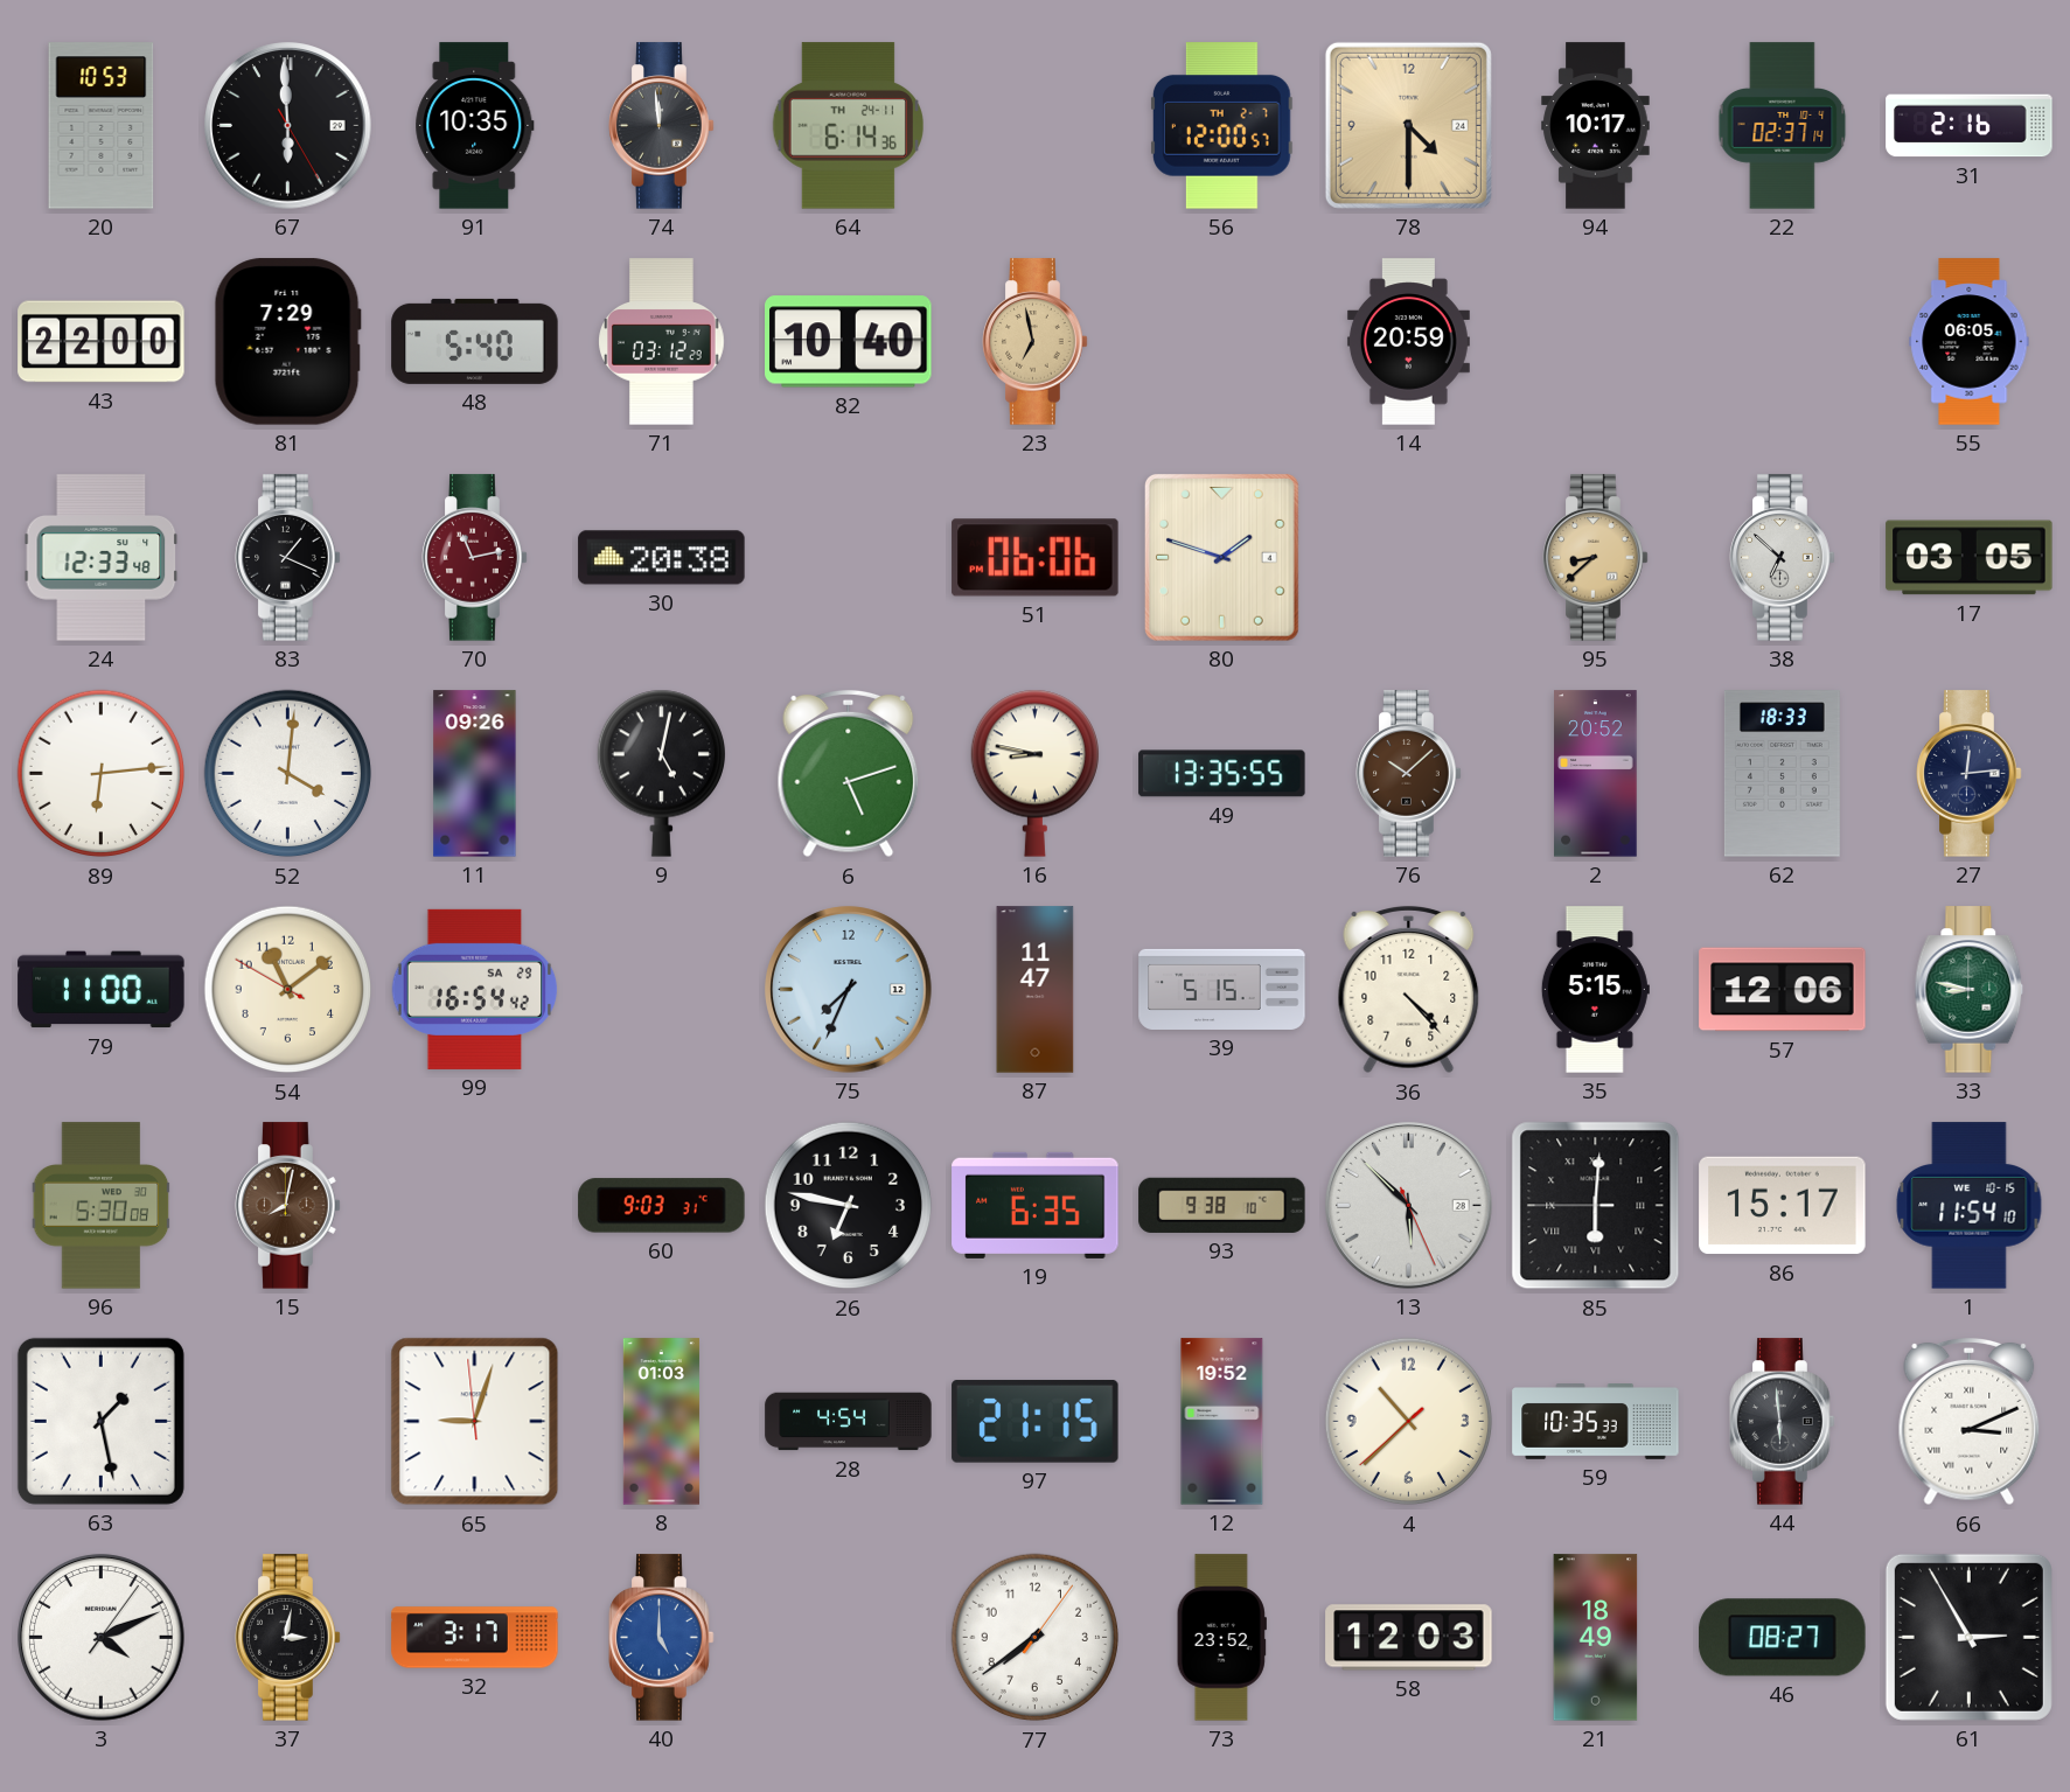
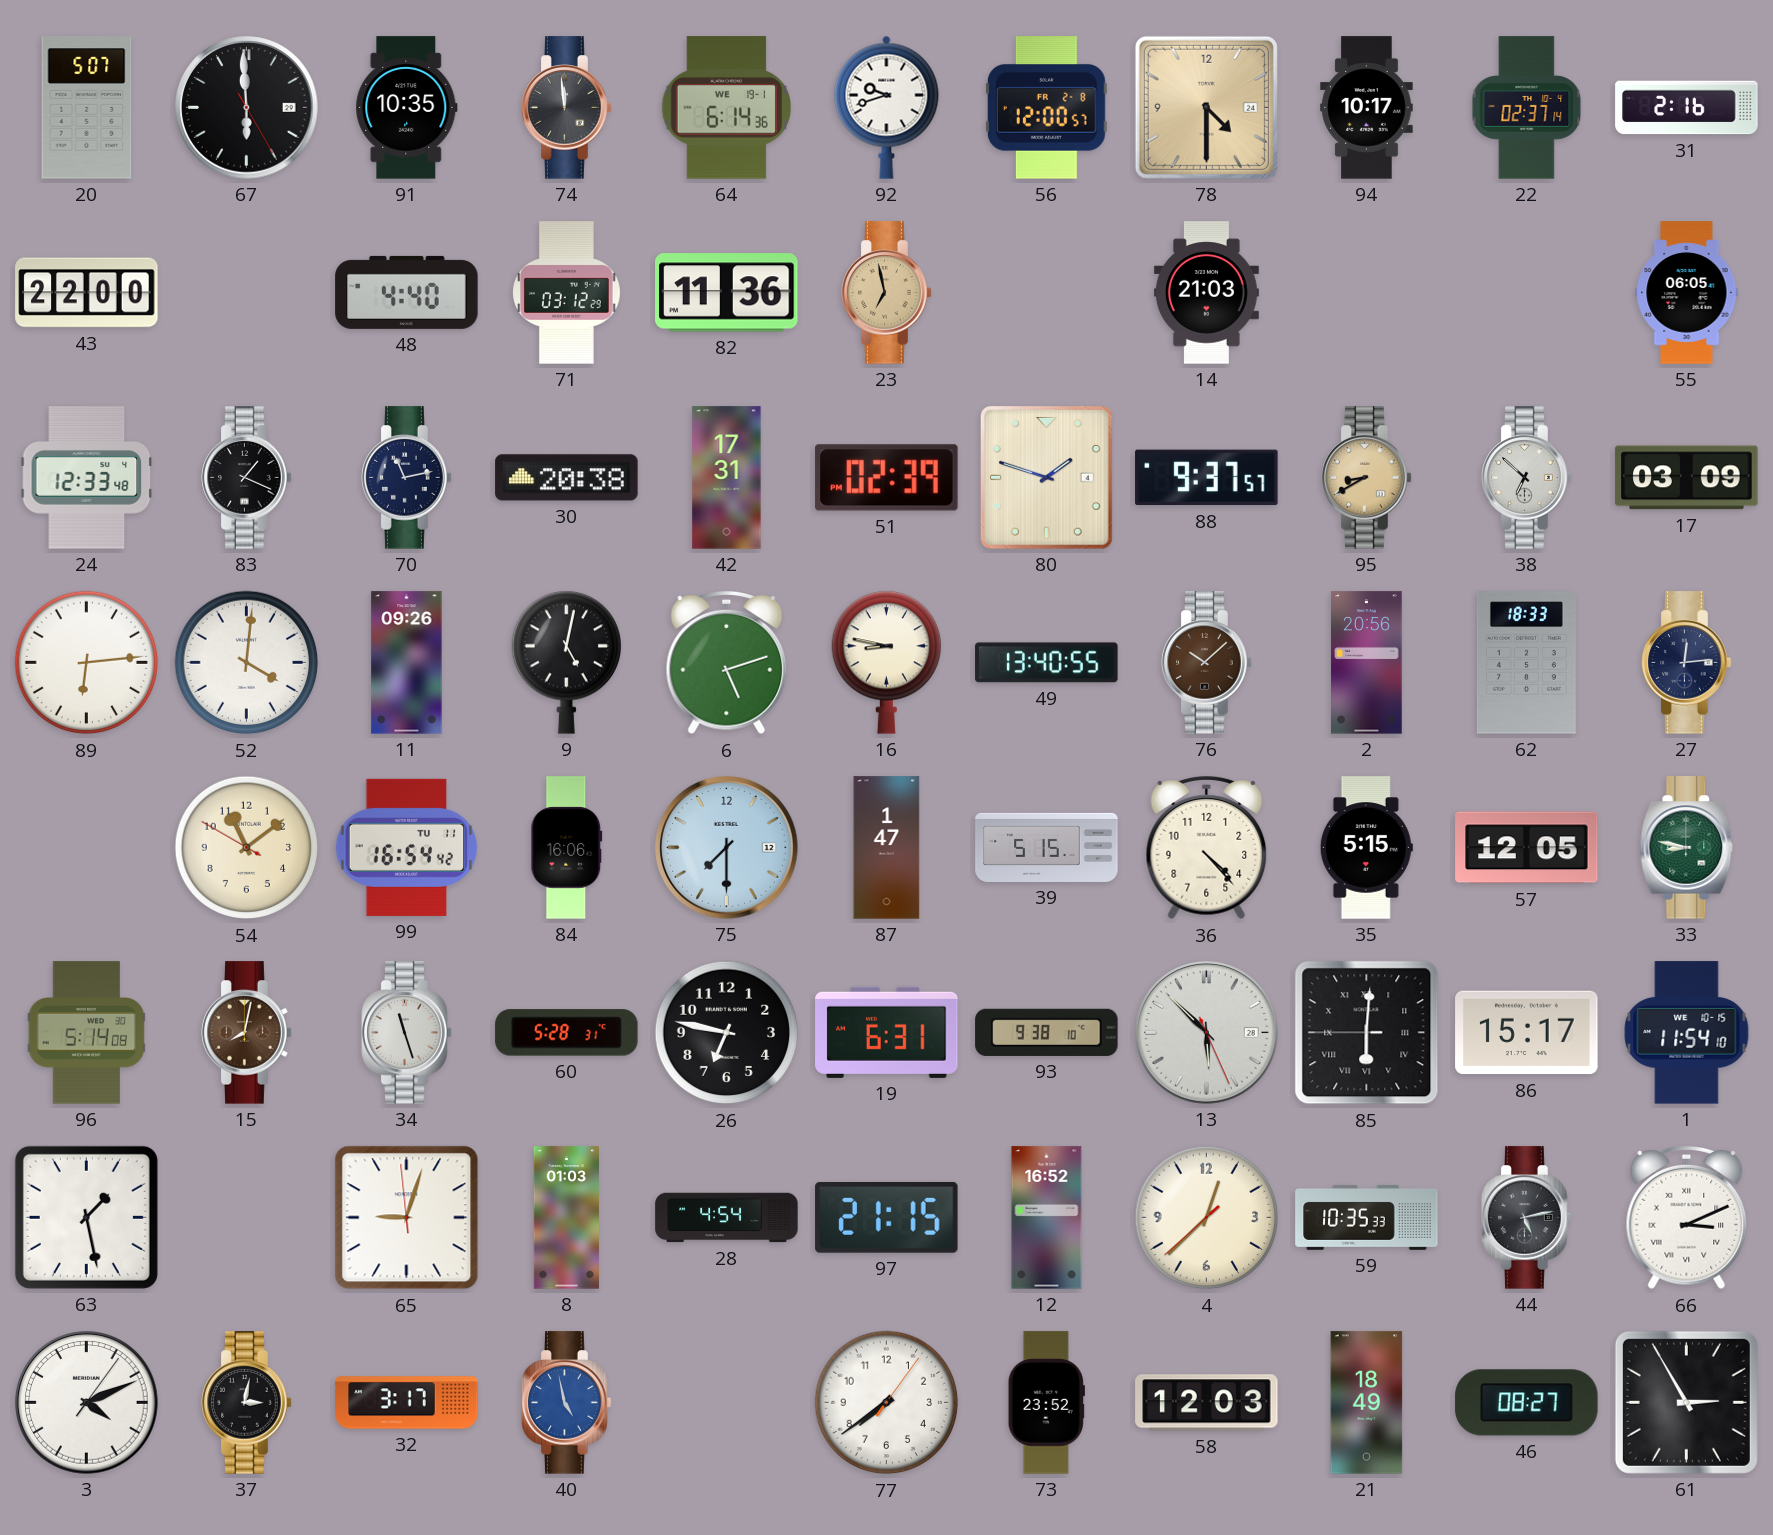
20: 10:53 -> 5:07 (87, 108)
64 date: TH 24-11 -> WE 19-1 (726, 108)
92: none -> 9:42 (887, 107)
56 date: TH 2-7 -> FR 2-8 (1046, 108)
81: 7:29 -> none (287, 342)
48: 5:40 -> 4:40 (407, 292)
82: 10:40 -> 11:36 (727, 293)
14: 20:59 -> 21:03 (1206, 293)
70 dial: burgundy -> navy (407, 478)
42: none -> 17:31 (727, 478)
51: 06:06 -> 02:39 (887, 478)
88: none -> 9:37 (1207, 478)
95: 8:38 -> 8:40 (1367, 478)
17: 03:05 -> 03:09 (1687, 478)
49: 13:35 -> 13:40 (1047, 663)
2: 20:52 -> 20:56 (1367, 663)
79: 11:00 -> none (102, 990)
99 date: SA 29 -> TU 11 (407, 847)
84: none -> 16:06 (567, 848)
75: 7:34 -> 7:30 (727, 848)
87: 11:47 -> 1:47 (887, 848)
57: 12:06 -> 12:05 (1527, 848)
96: 5:30 -> 5:14 (87, 1033)
34: none -> 11:27 (407, 1033)
60: 9:03 -> 5:28 (567, 1033)
19: 6:35 -> 6:31 (887, 1032)
12: 19:52 -> 16:52 (1047, 1218)
4: 10:37 -> 12:37 (1207, 1218)
44: 5:59 -> 5:13 (1527, 1218)
40: 5:00 -> 4:58 (567, 1403)
